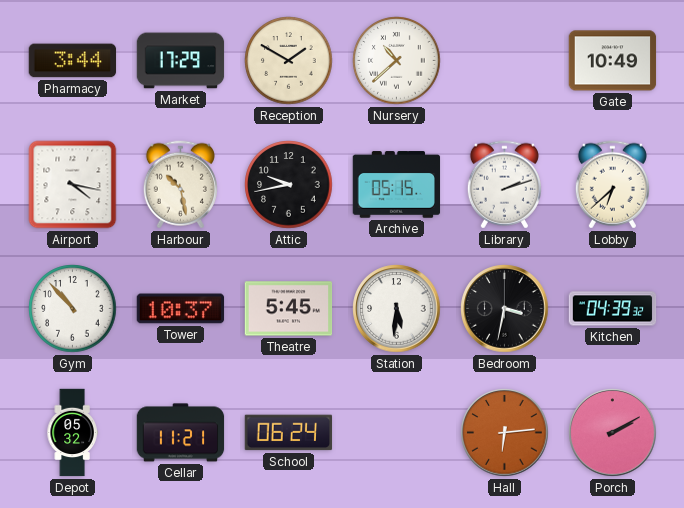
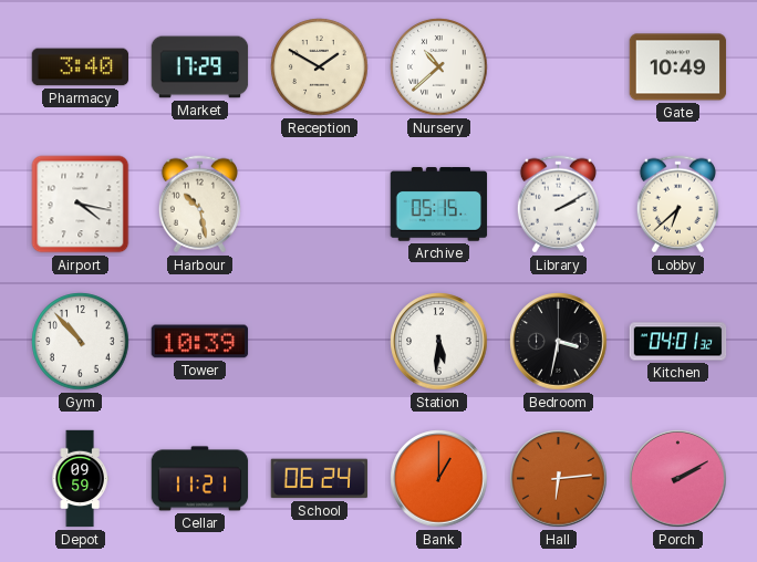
Pharmacy: 3:44 -> 3:40 (81, 67)
Attic: 9:43 -> none (289, 185)
Library: 2:12 -> 2:10 (558, 205)
Tower: 10:37 -> 10:39 (200, 342)
Theatre: 5:45 -> none (289, 309)
Kitchen: 04:39 -> 04:01 (678, 342)
Depot: 05:32 -> 09:59 (80, 479)
Bank: none -> 1:00 (439, 479)
